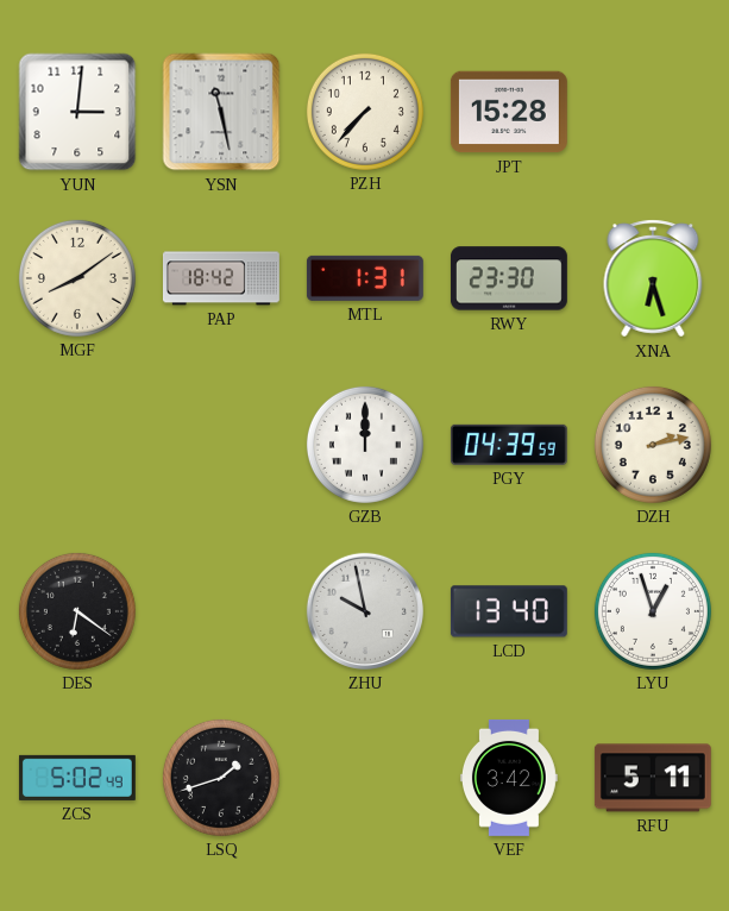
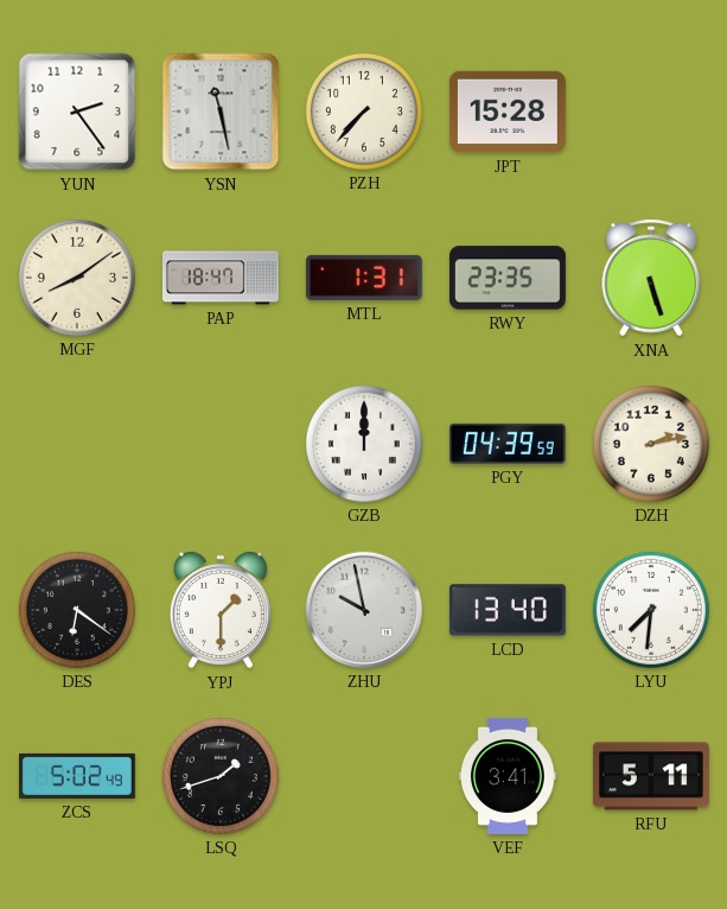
YUN: 3:01 -> 2:24 (77, 112)
PAP: 18:42 -> 18:47 (221, 278)
RWY: 23:30 -> 23:35 (508, 278)
XNA: 6:27 -> 5:27 (651, 278)
YPJ: none -> 1:30 (221, 610)
LYU: 12:57 -> 7:31 (651, 610)
VEF: 3:42 -> 3:41 (508, 776)
